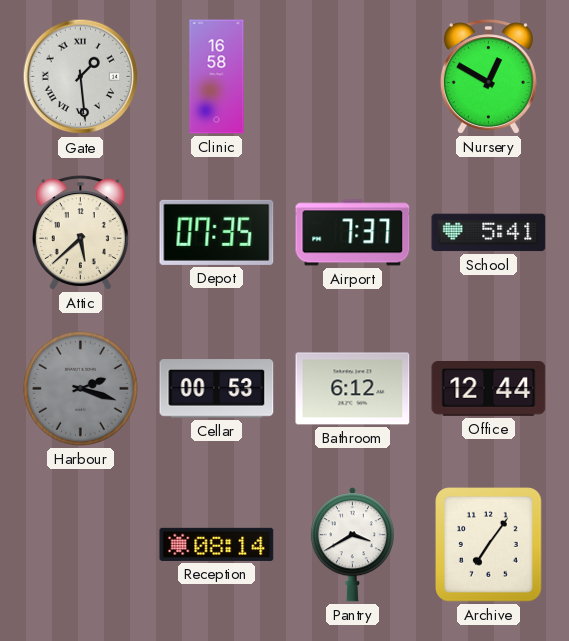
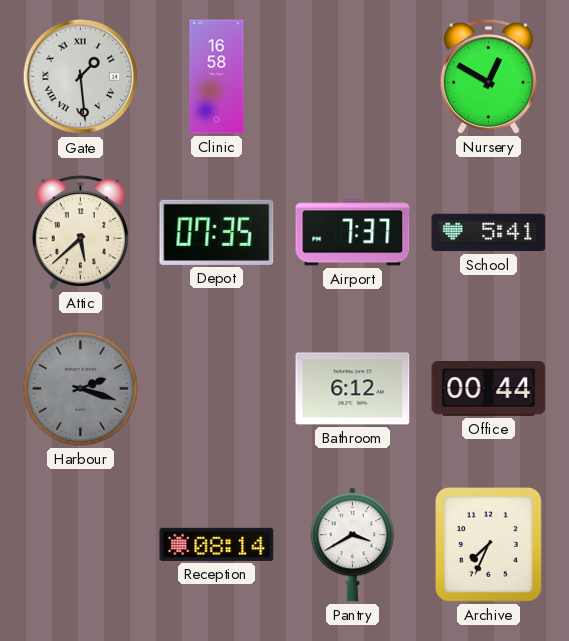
Cellar: 00:53 -> none (217, 389)
Office: 12:44 -> 00:44 (489, 389)
Archive: 7:06 -> 7:34 (489, 545)
